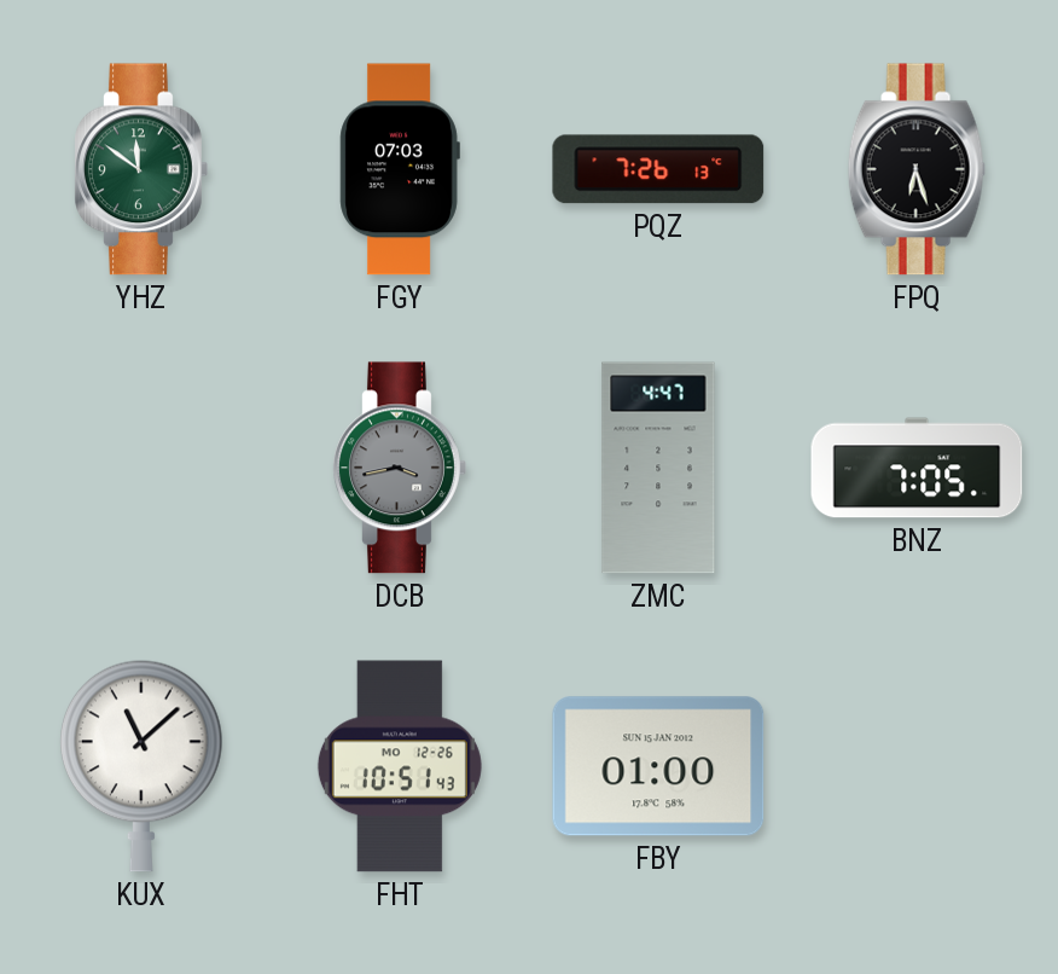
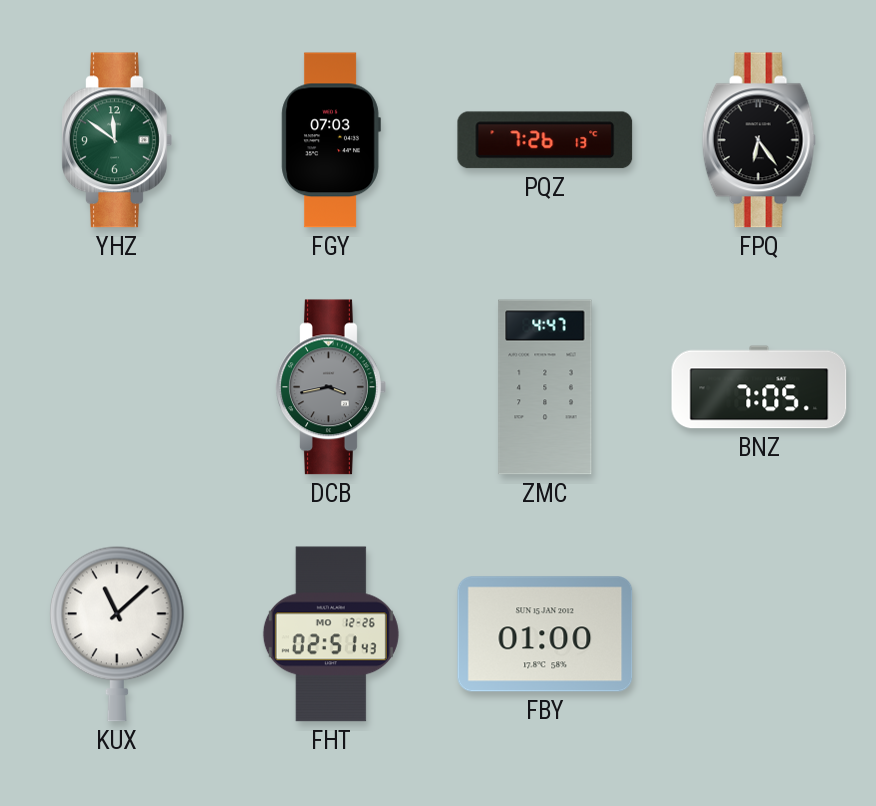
FPQ: 6:27 -> 6:24 (759, 140)
FHT: 10:51 -> 02:51 (331, 634)
